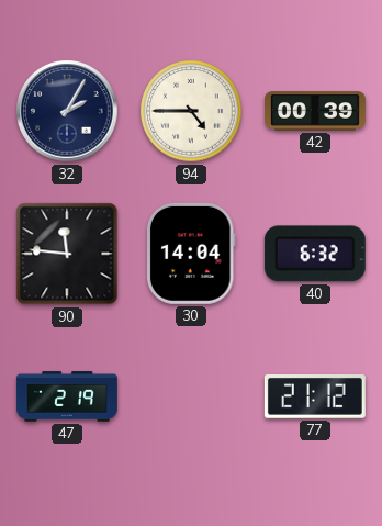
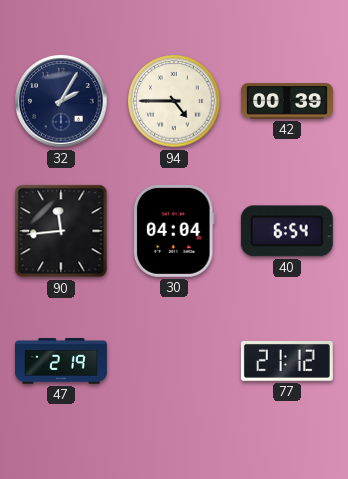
90: 11:46 -> 11:44 (61, 231)
30: 14:04 -> 04:04 (174, 231)
40: 6:32 -> 6:54 (287, 231)
